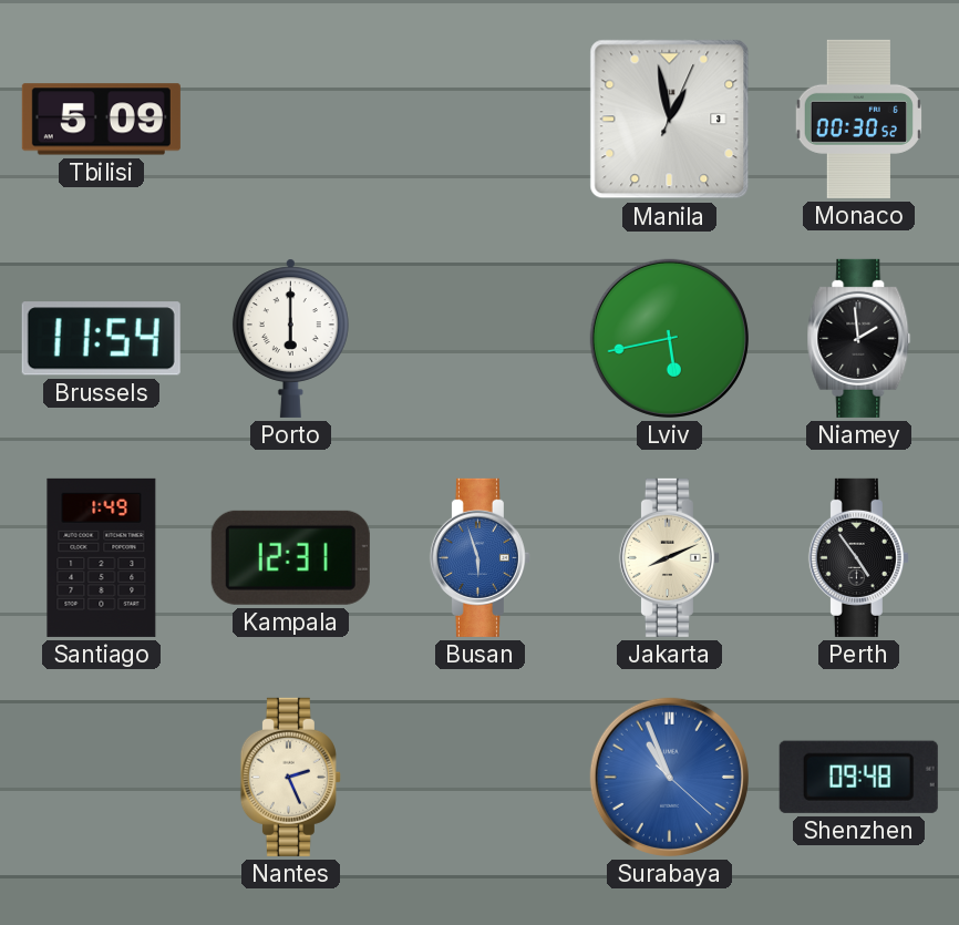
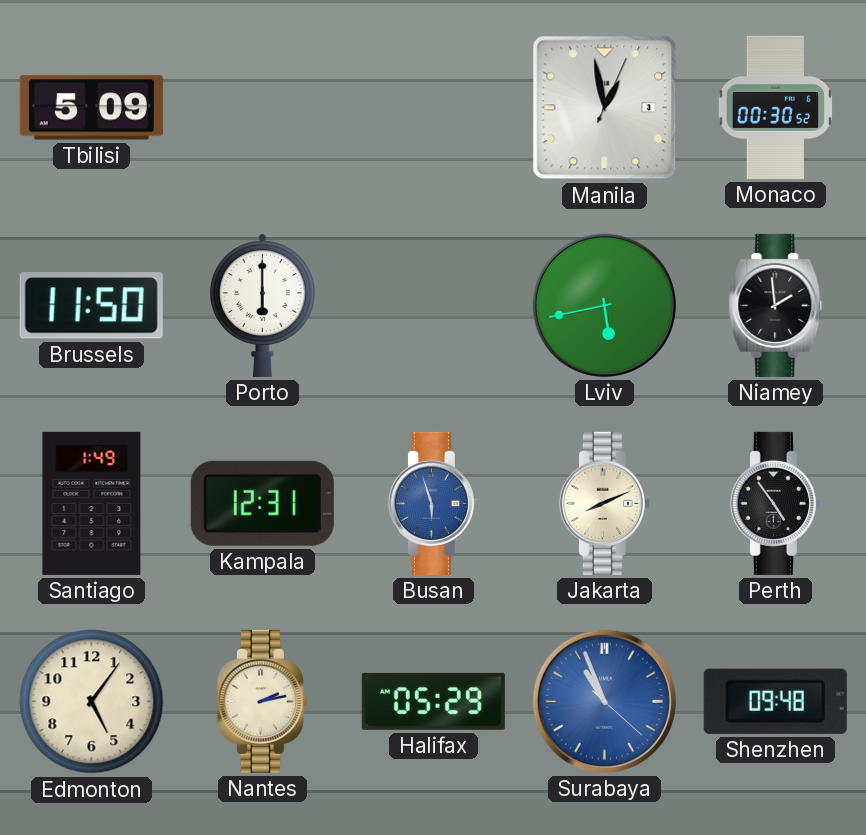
Brussels: 11:54 -> 11:50 (91, 306)
Edmonton: none -> 5:06 (92, 702)
Nantes: 2:26 -> 2:13 (262, 701)
Halifax: none -> 05:29 (433, 701)
